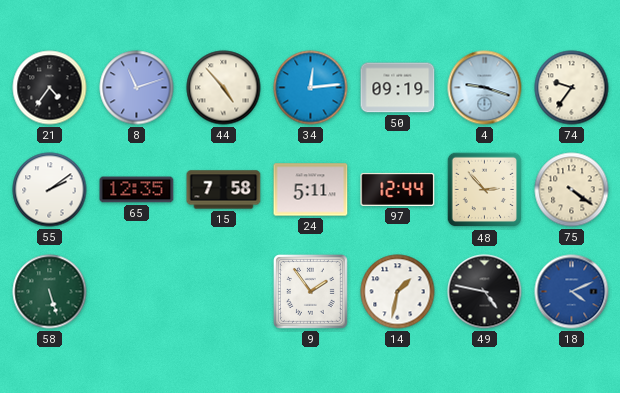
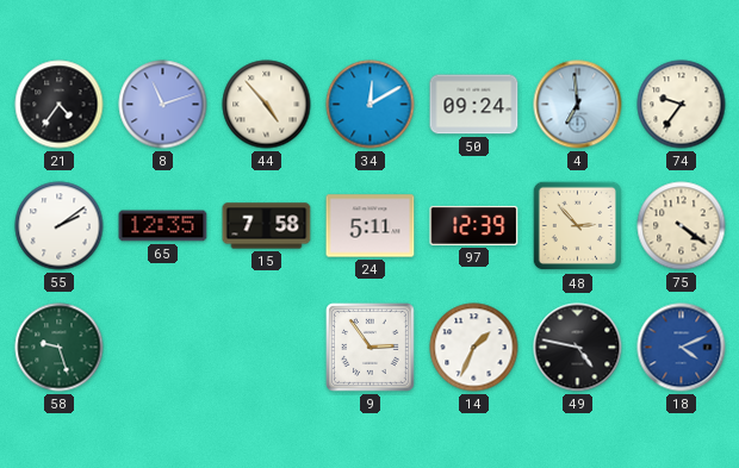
34: 12:14 -> 12:10 (371, 105)
50: 09:19 -> 09:24 (474, 105)
4: 9:18 -> 6:59 (578, 105)
97: 12:44 -> 12:39 (474, 225)
58: 5:27 -> 9:27 (60, 348)
9: 1:54 -> 2:54 (369, 347)
14: 1:32 -> 1:34 (474, 348)
